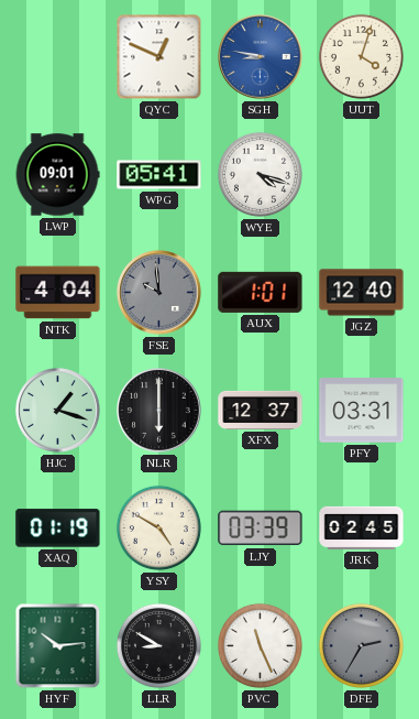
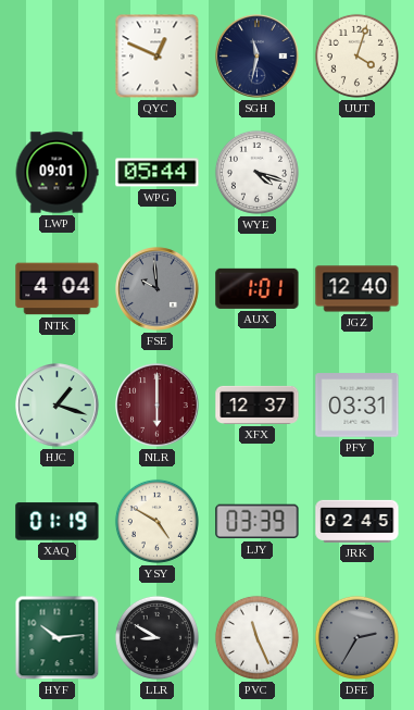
SGH: 8:47 -> 11:32 (258, 57)
SGH dial: blue -> navy (258, 57)
WPG: 05:41 -> 05:44 (158, 173)
NLR dial: black -> burgundy (158, 406)
